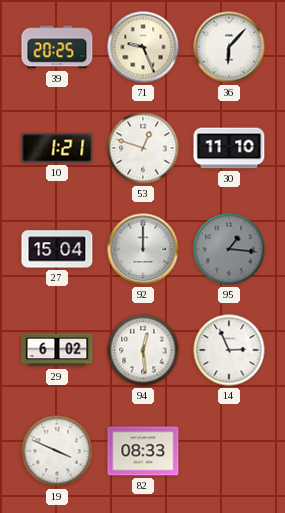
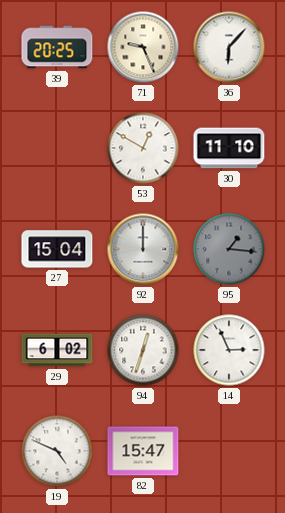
10: 1:21 -> none (57, 148)
53: 12:48 -> 12:50 (143, 148)
94: 12:29 -> 12:33 (143, 350)
19: 3:49 -> 4:49 (57, 451)
82: 08:33 -> 15:47 (143, 451)
